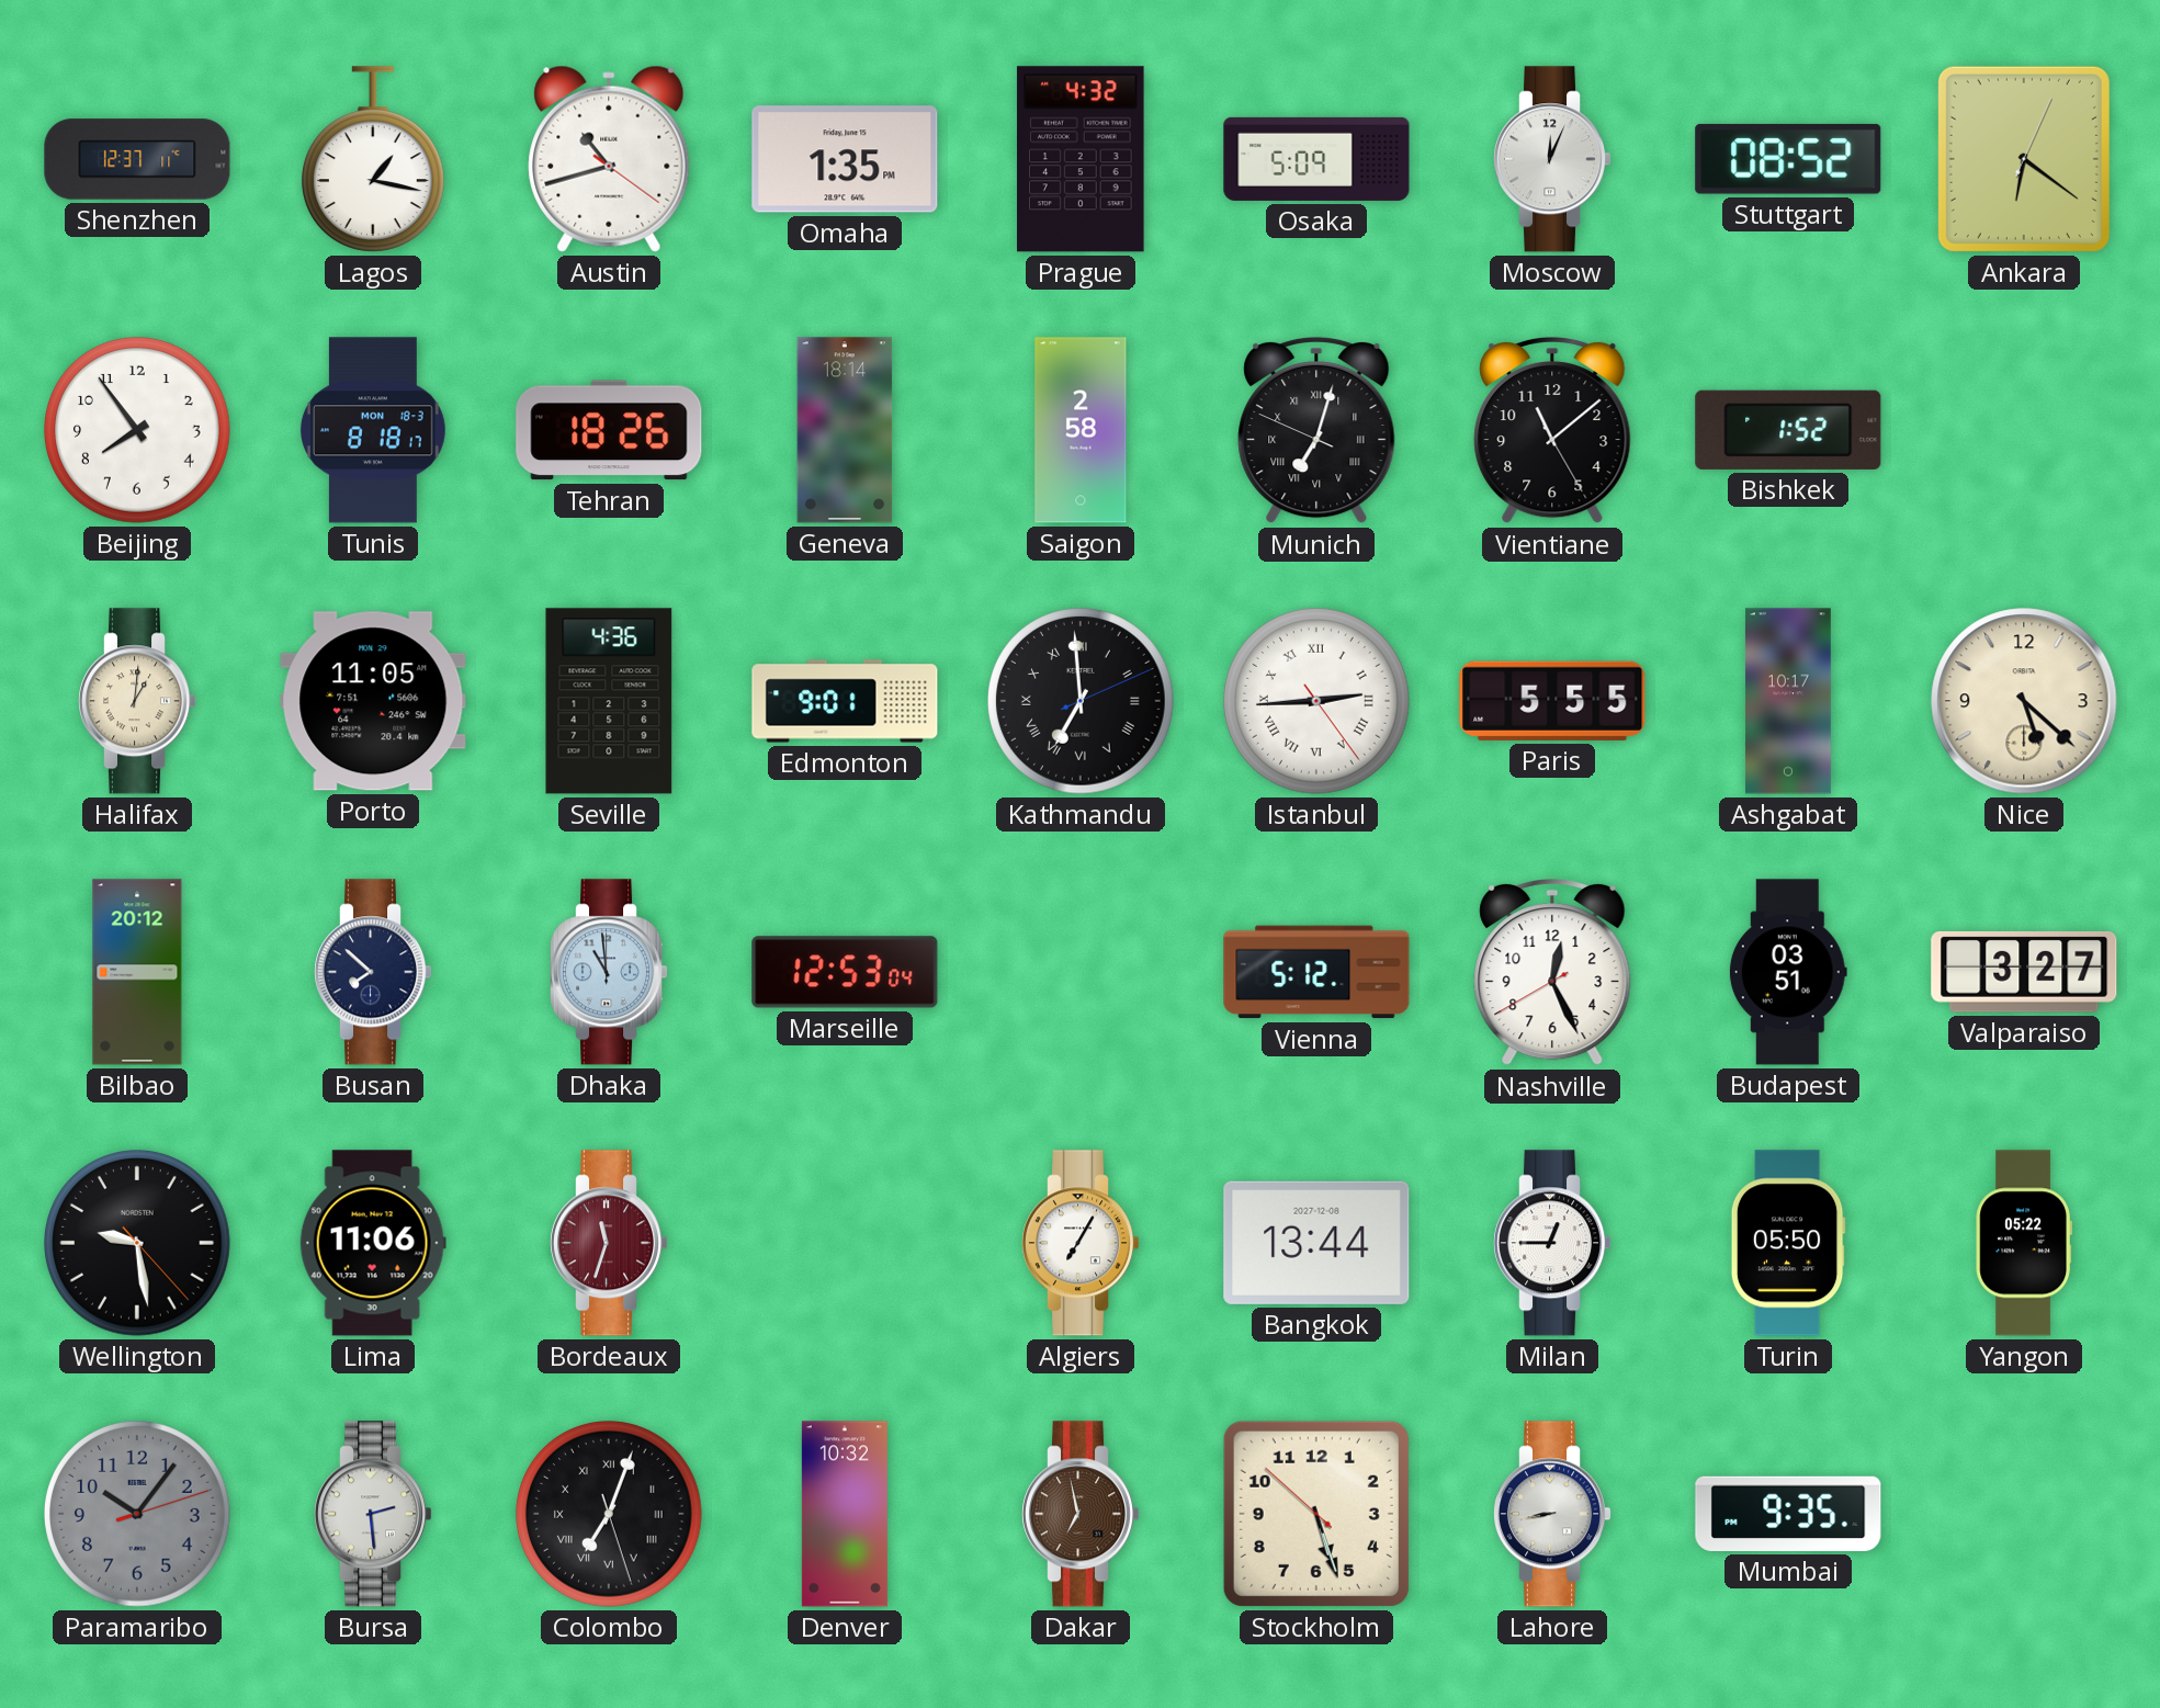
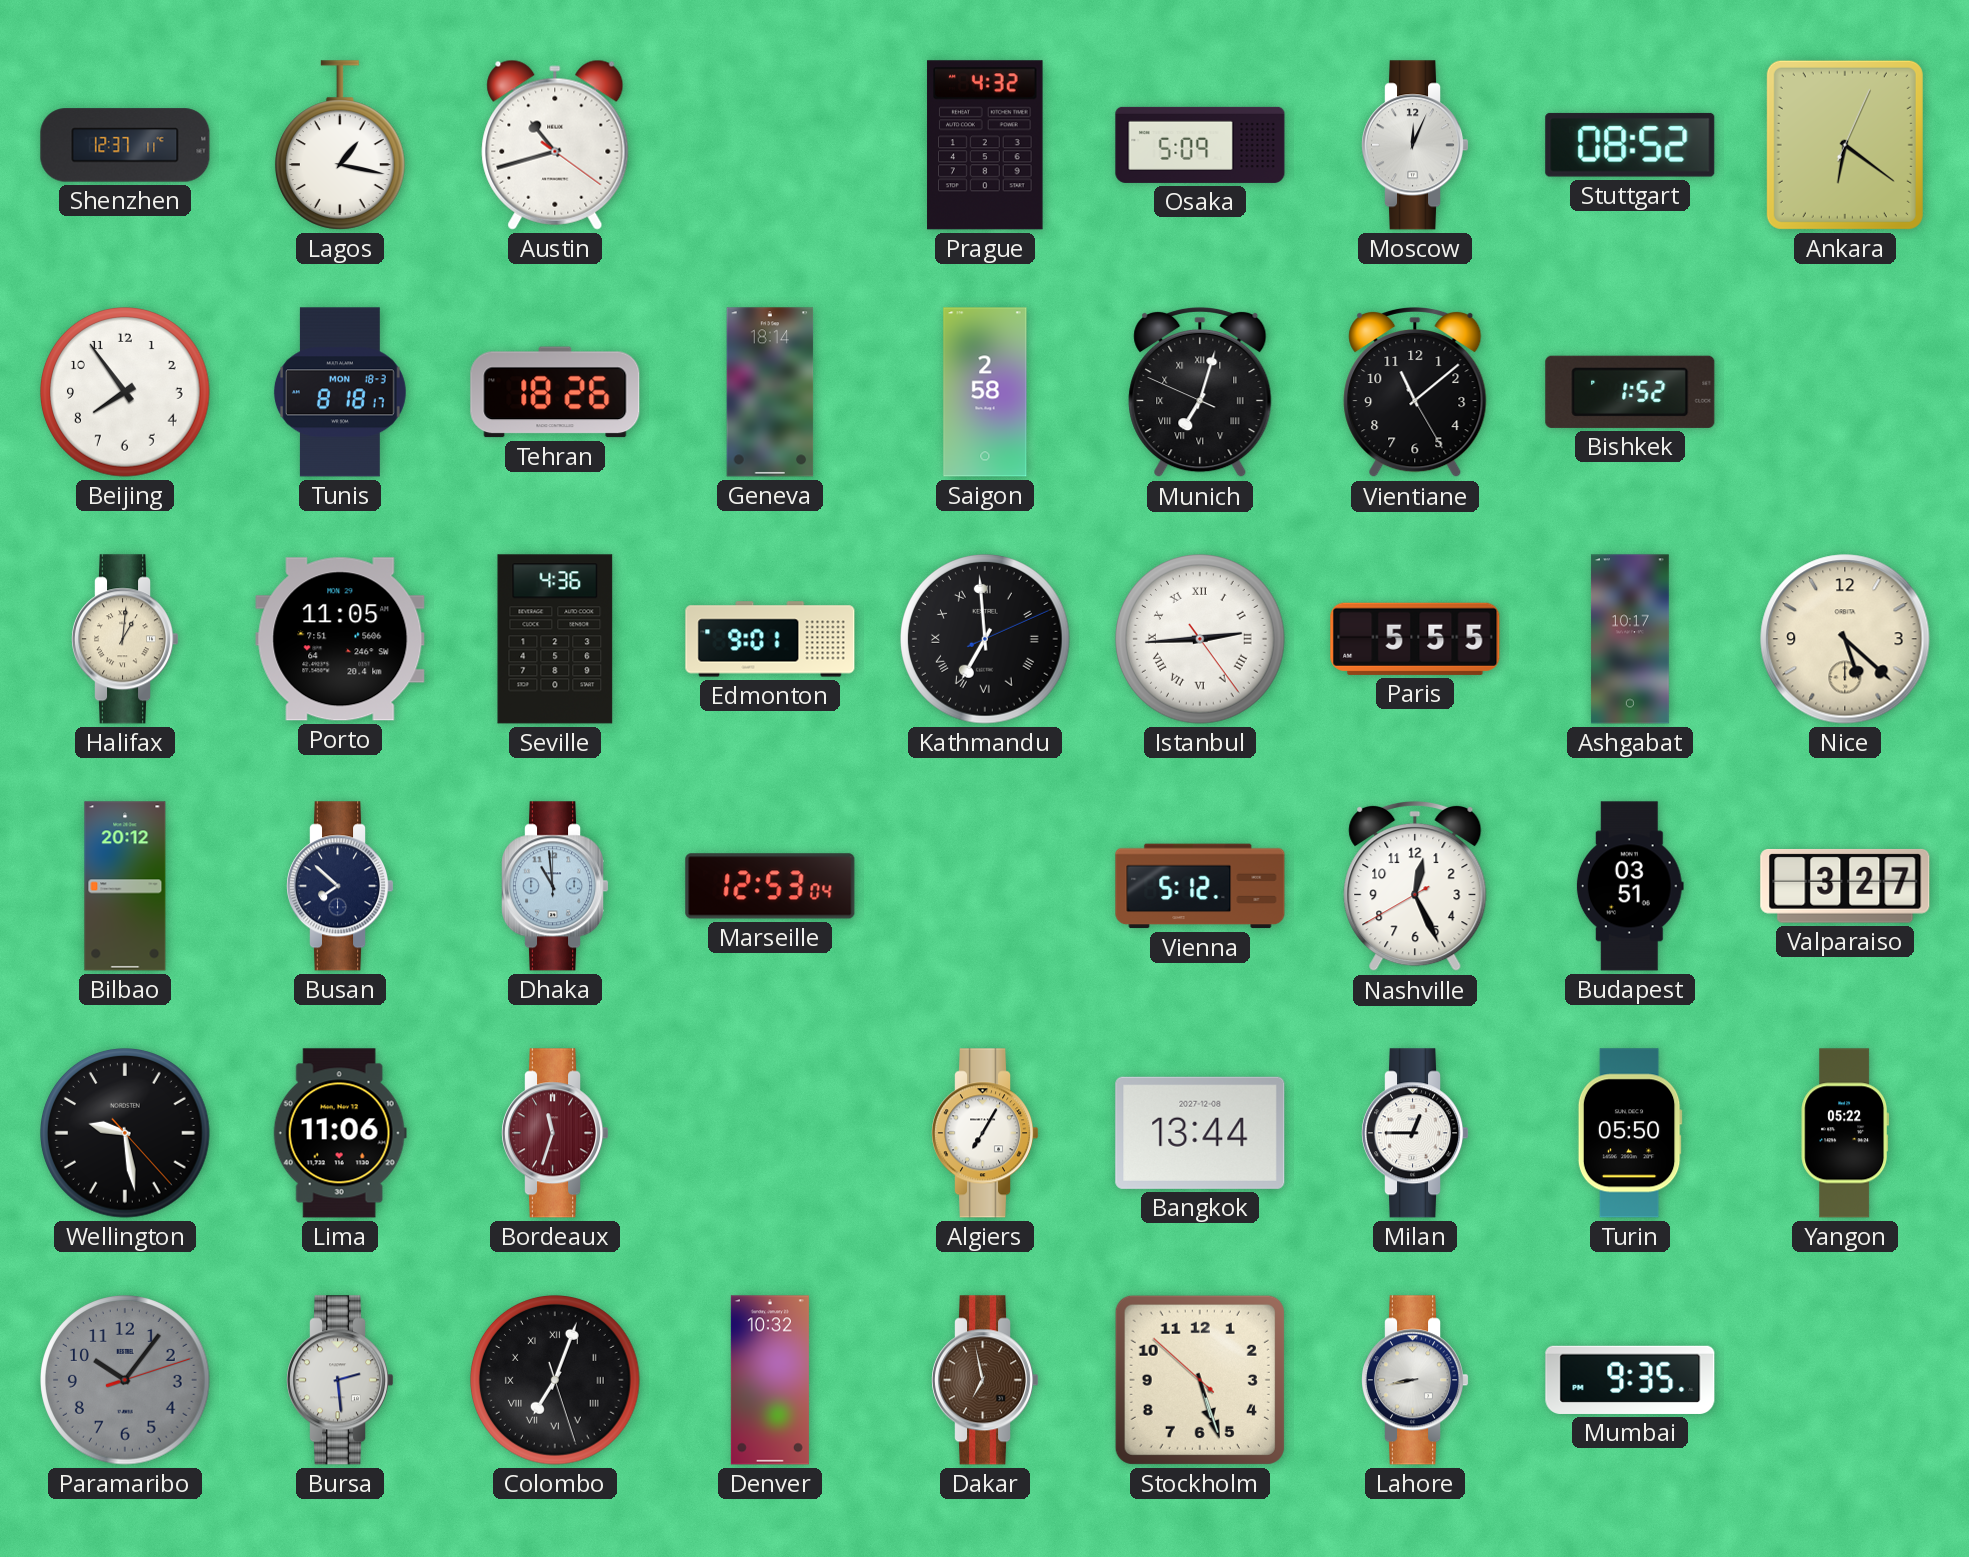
Omaha: 1:35 -> none (845, 159)
